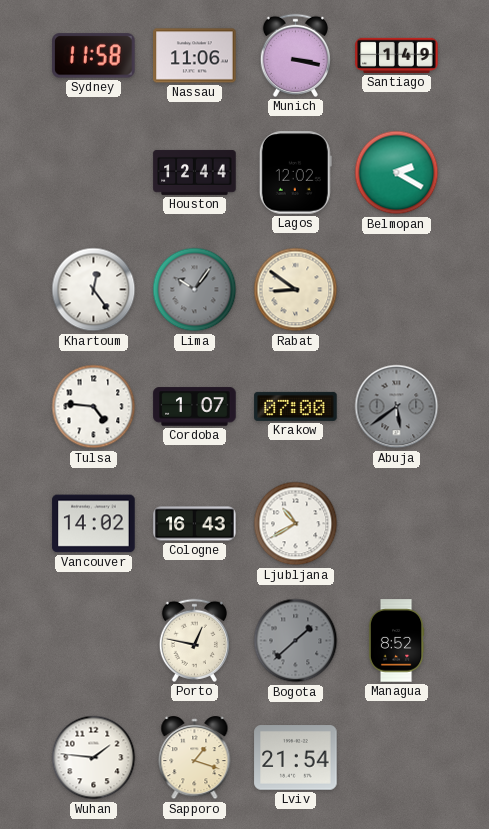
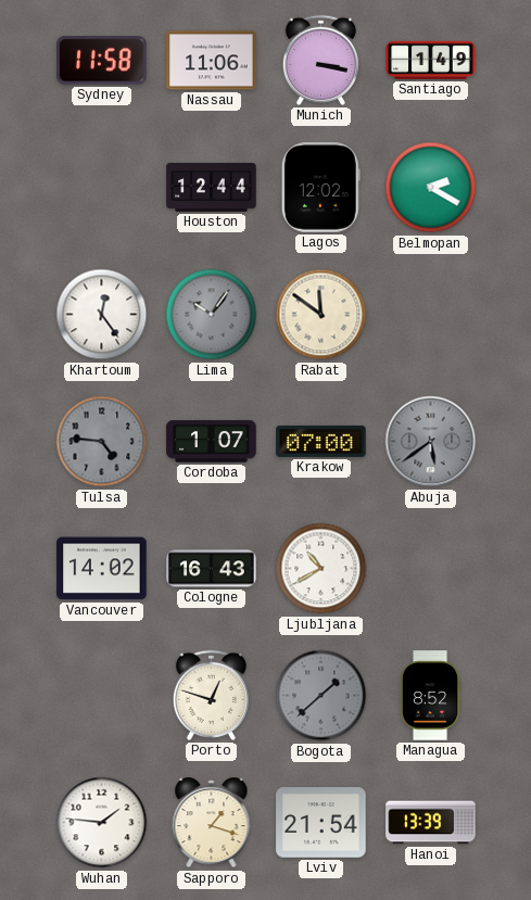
Rabat: 8:51 -> 11:51 (321, 315)
Tulsa dial: white -> grey (102, 442)
Porto: 12:47 -> 12:48 (211, 695)
Hanoi: none -> 13:39 (431, 823)
